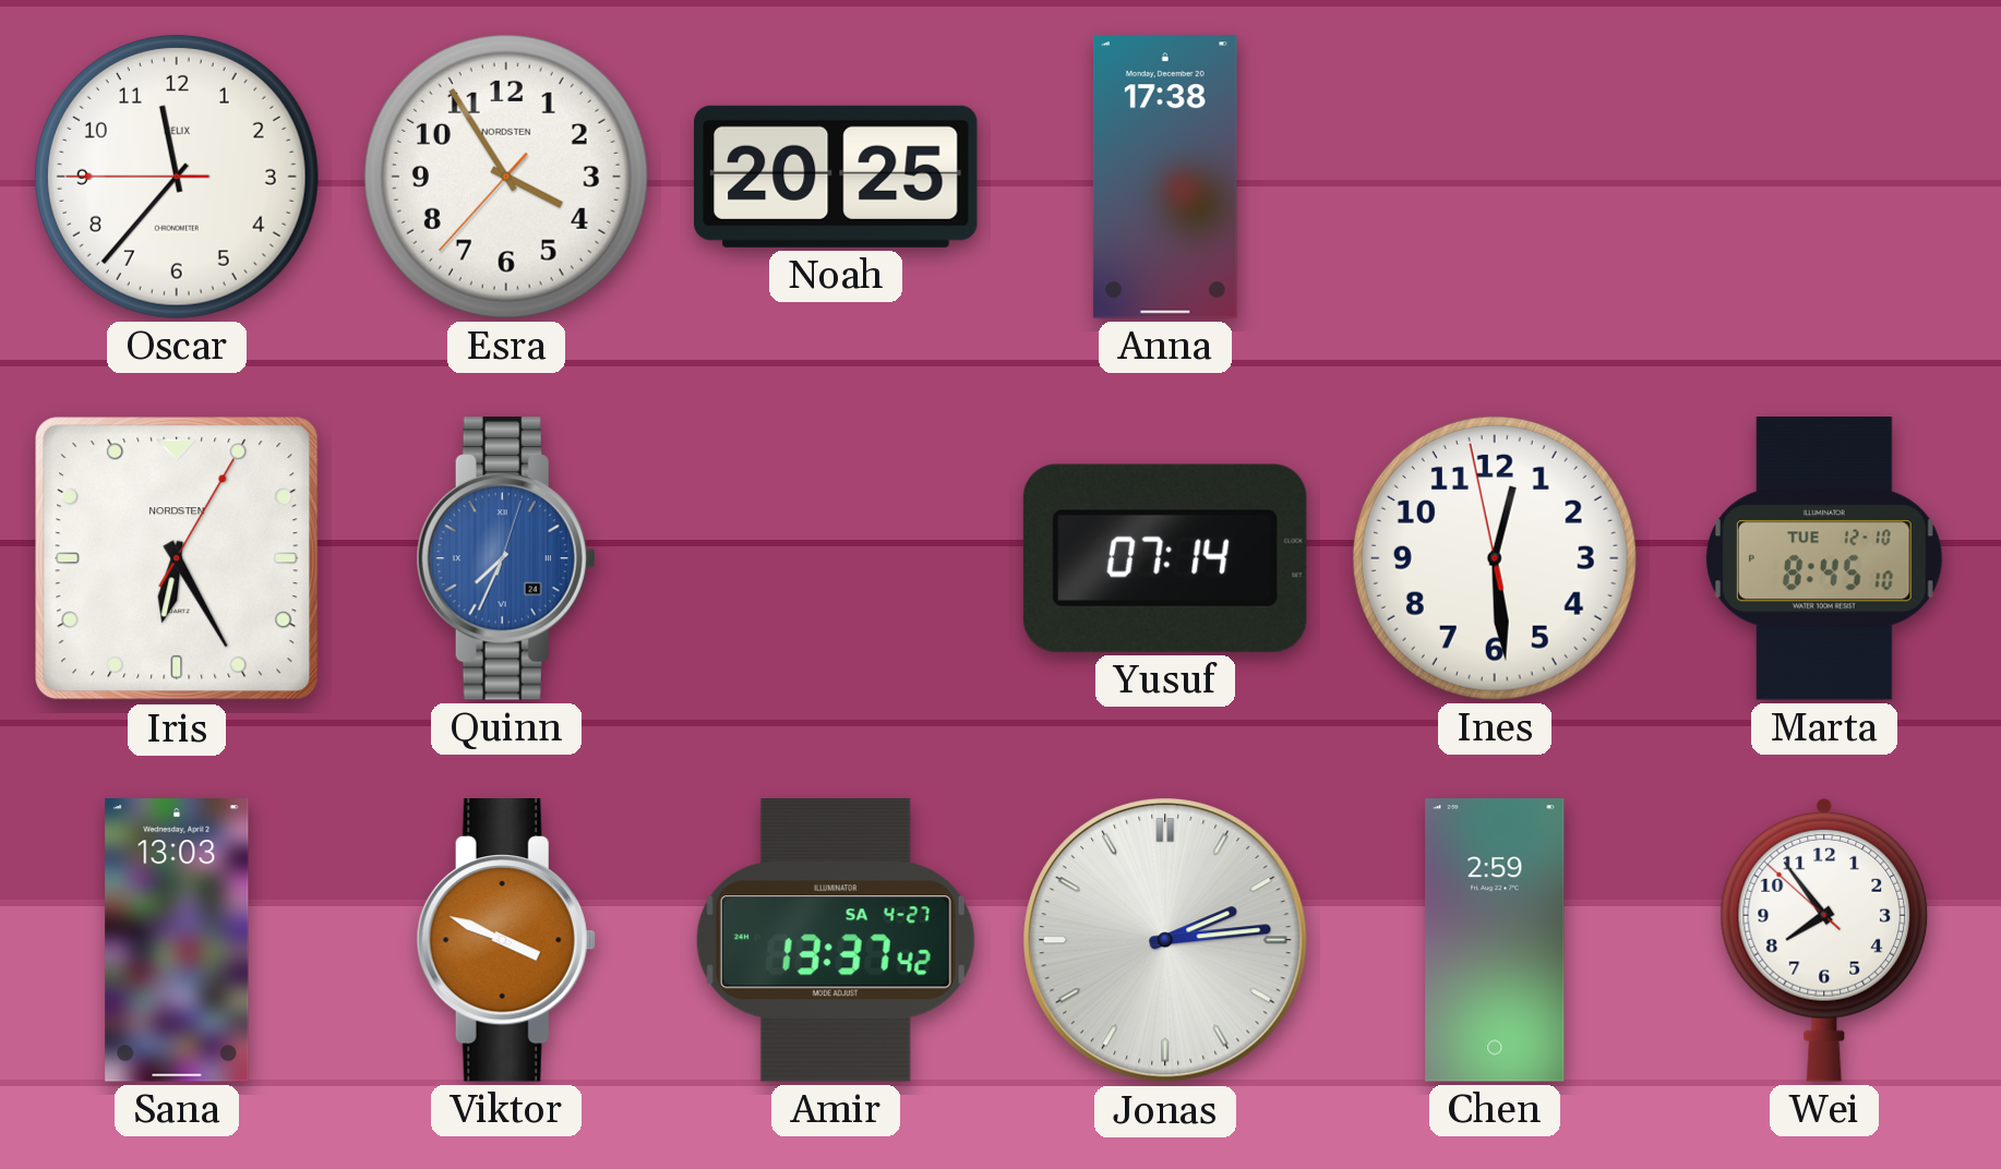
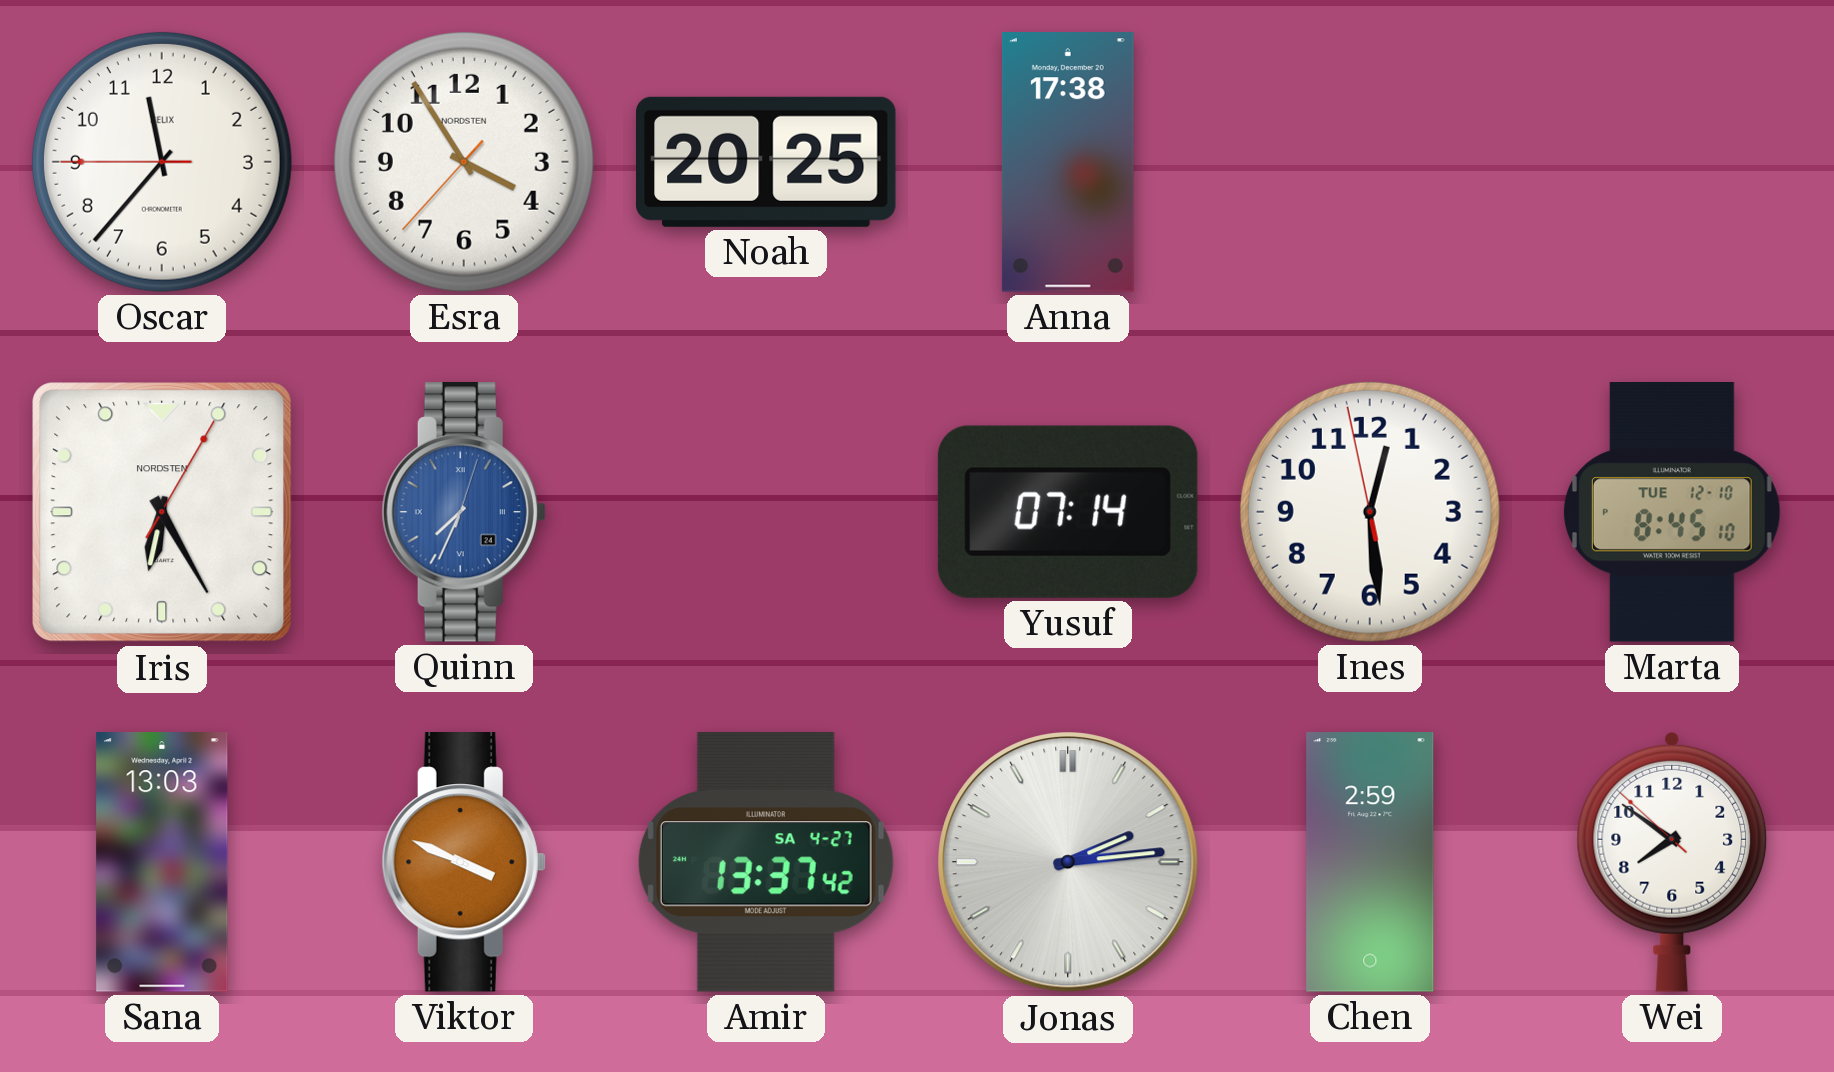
Wei: 7:53 -> 7:50 (1672, 862)
